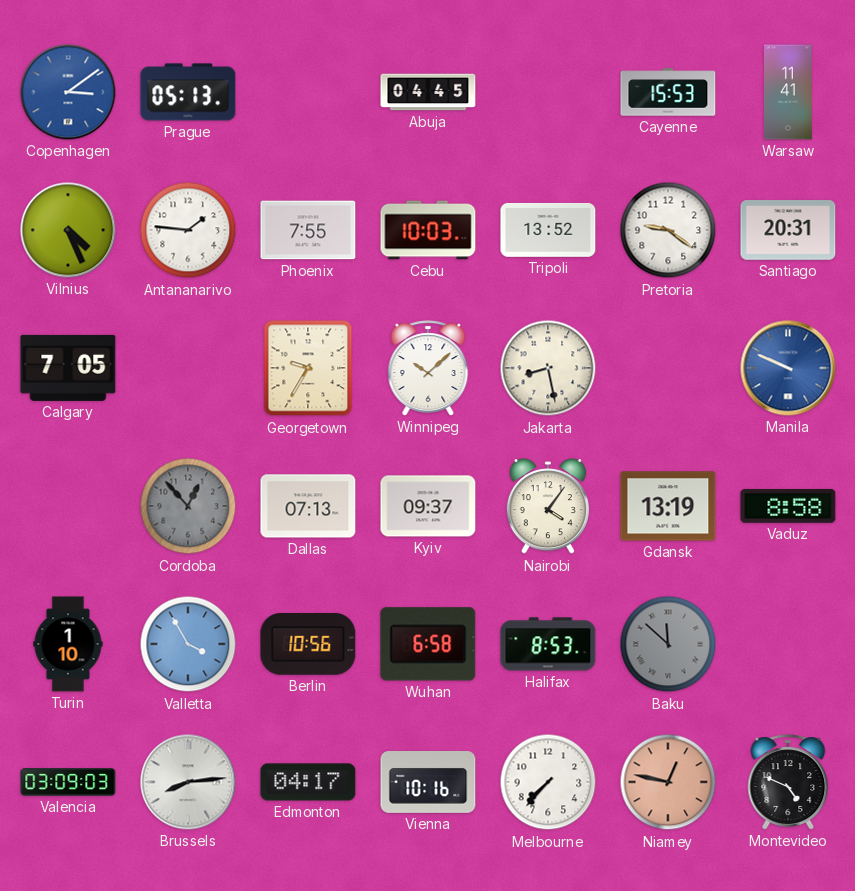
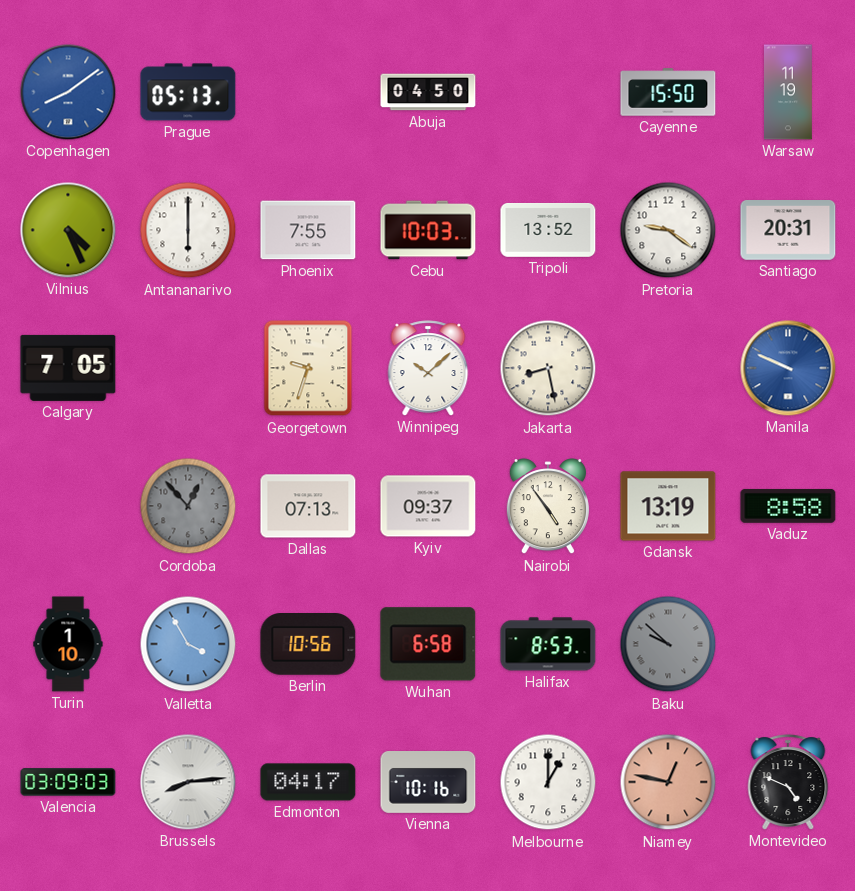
Copenhagen: 3:09 -> 8:09 (68, 92)
Abuja: 04:45 -> 04:50 (428, 92)
Cayenne: 15:53 -> 15:50 (668, 92)
Warsaw: 11:41 -> 11:19 (789, 92)
Antananarivo: 1:46 -> 6:00 (188, 230)
Georgetown: 9:35 -> 9:33 (308, 368)
Nairobi: 4:06 -> 4:54 (548, 507)
Baku: 11:52 -> 9:52 (668, 644)
Melbourne: 7:37 -> 1:00 (548, 782)
